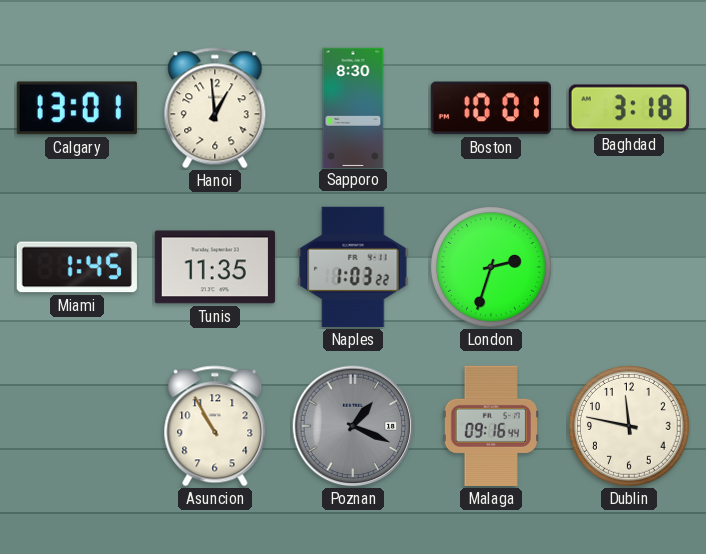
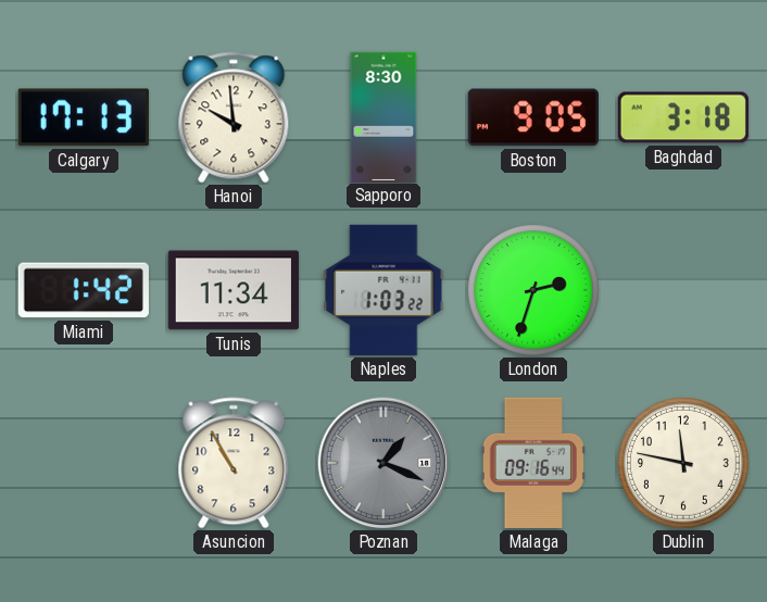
Calgary: 13:01 -> 17:13 (84, 117)
Hanoi: 12:59 -> 9:59 (234, 117)
Boston: 10:01 -> 9:05 (533, 117)
Miami: 1:45 -> 1:42 (84, 290)
Tunis: 11:35 -> 11:34 (234, 290)
